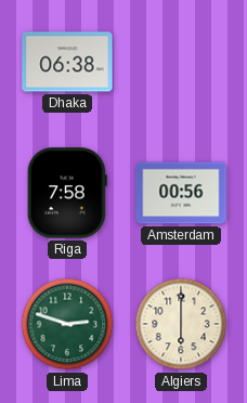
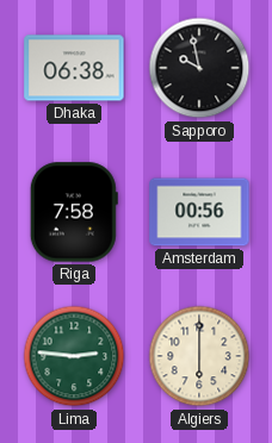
Sapporo: none -> 9:58 (199, 68)
Lima: 2:48 -> 2:46 (74, 356)
